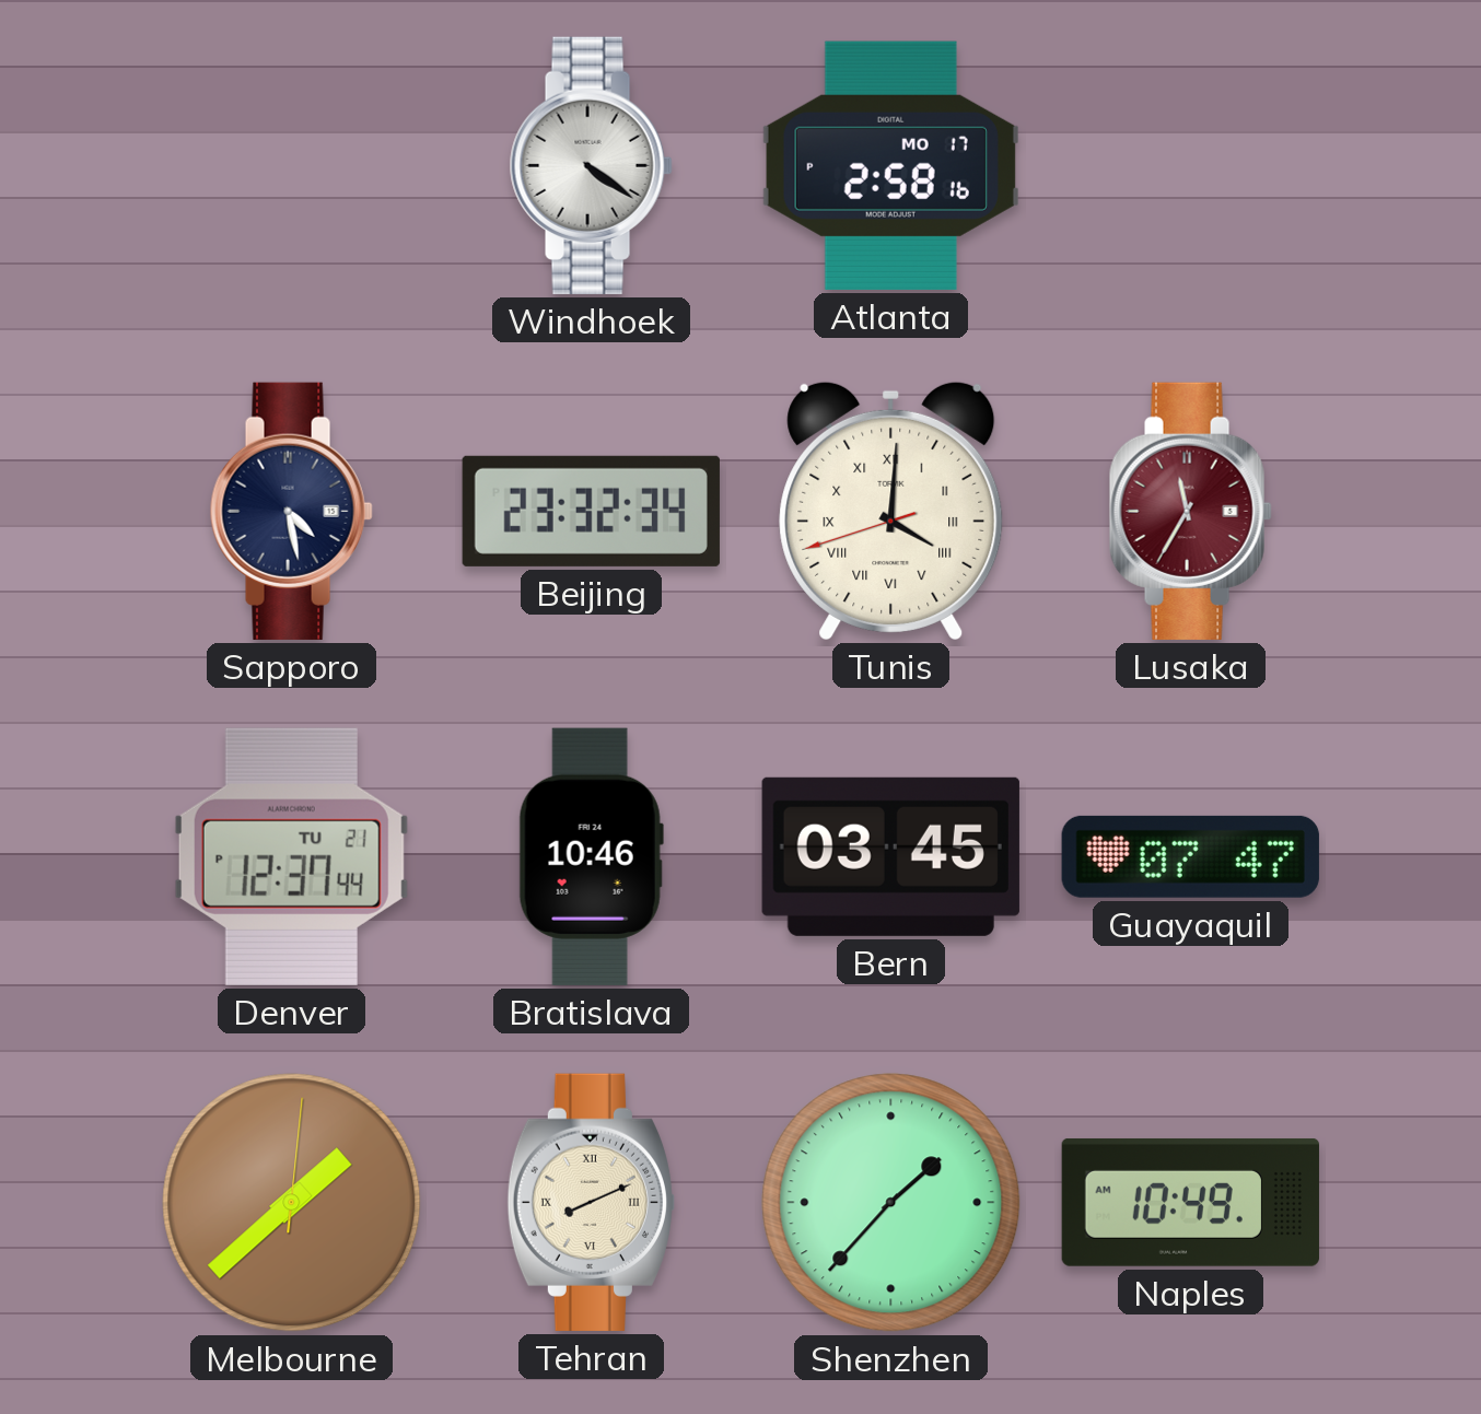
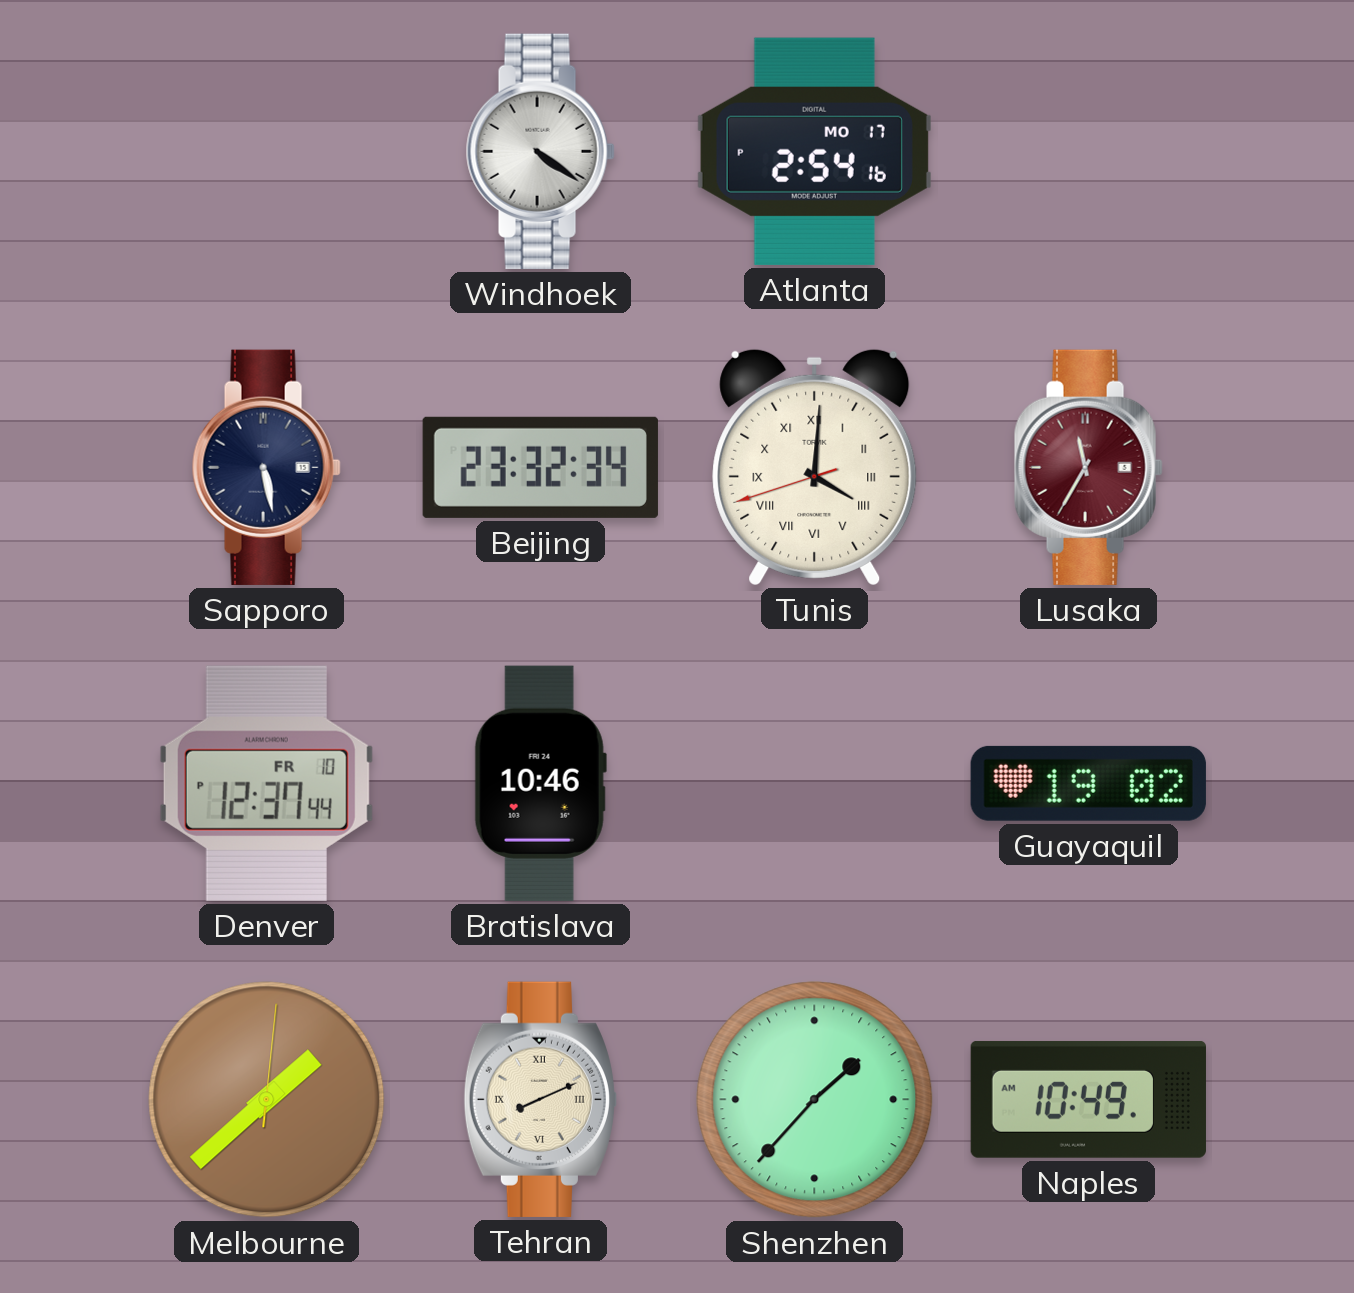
Atlanta: 2:58 -> 2:54 (814, 151)
Sapporo: 4:28 -> 5:28 (266, 467)
Denver date: TU 21 -> FR 10 (266, 783)
Bern: 03:45 -> none (890, 856)
Guayaquil: 07:47 -> 19:02 (1088, 783)
